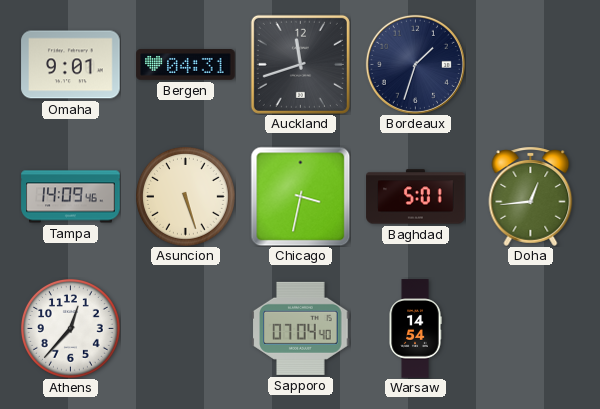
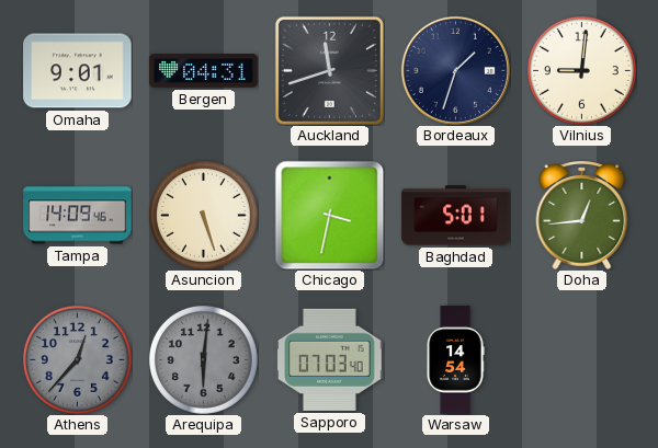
Vilnius: none -> 9:01 (582, 71)
Athens dial: white -> grey (78, 360)
Arequipa: none -> 6:01 (204, 360)
Sapporo: 07:04 -> 07:03 (330, 359)
